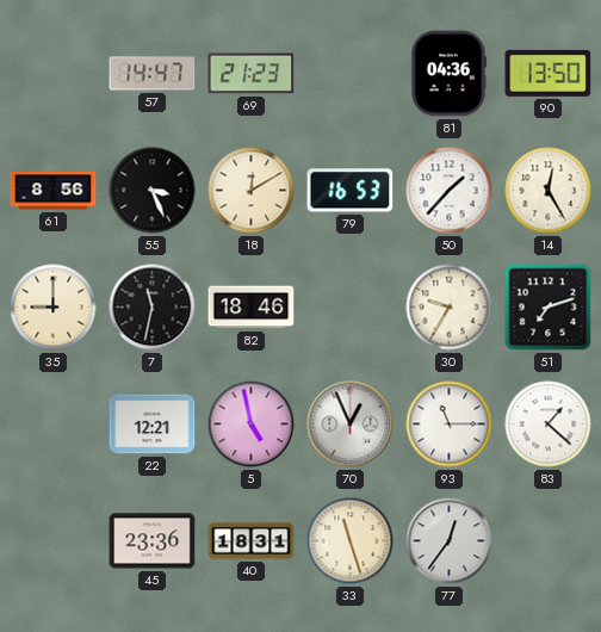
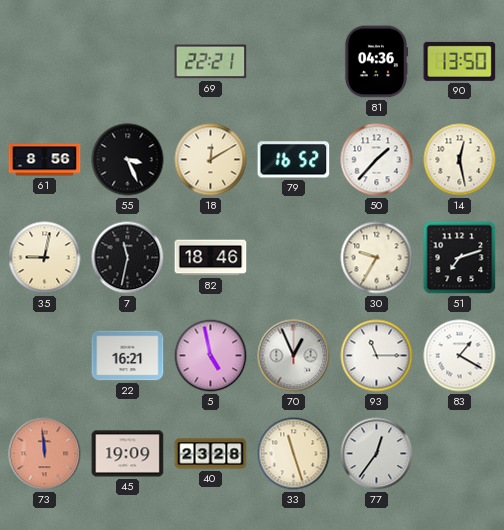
57: 14:47 -> none (153, 74)
69: 21:23 -> 22:21 (211, 62)
79: 16:53 -> 16:52 (294, 160)
14: 12:25 -> 12:28 (460, 160)
35: 9:00 -> 9:02 (45, 258)
22: 12:21 -> 16:21 (128, 356)
83: 1:22 -> 1:20 (460, 356)
73: none -> 11:59 (45, 454)
45: 23:36 -> 19:09 (128, 454)
40: 18:31 -> 23:28 (211, 454)
